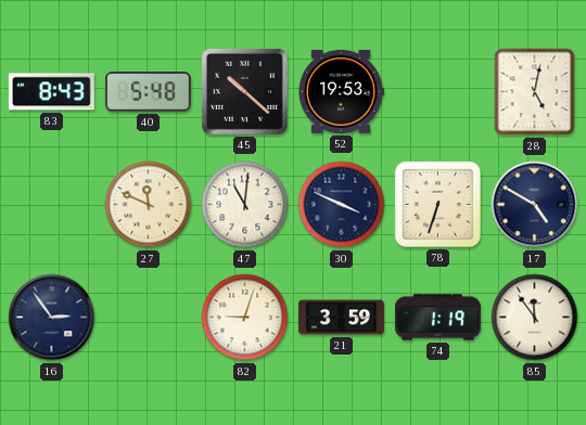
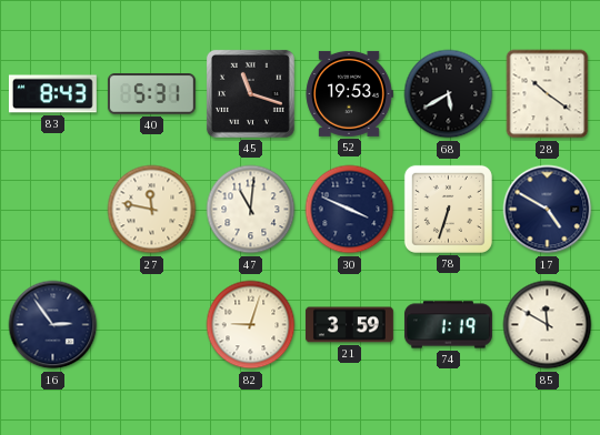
40: 5:48 -> 5:31 (151, 94)
45: 10:22 -> 11:18 (250, 93)
68: none -> 5:40 (449, 94)
28: 5:02 -> 10:21 (548, 94)
27: 11:49 -> 11:47 (152, 210)
85: 11:54 -> 11:50 (548, 325)
